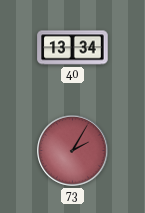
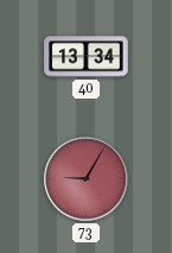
73: 2:05 -> 9:05 (87, 179)
